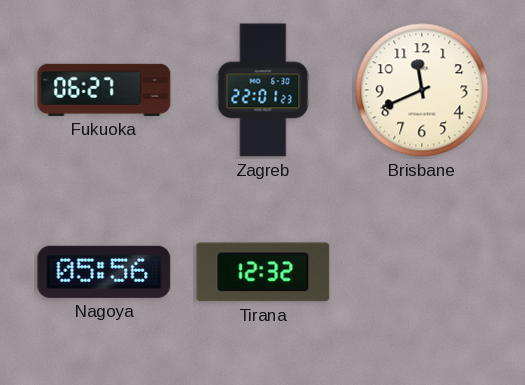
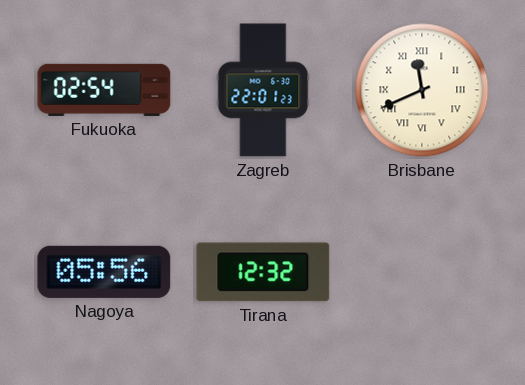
Fukuoka: 06:27 -> 02:54 (104, 90)
Brisbane numerals: Arabic -> Roman (422, 90)
